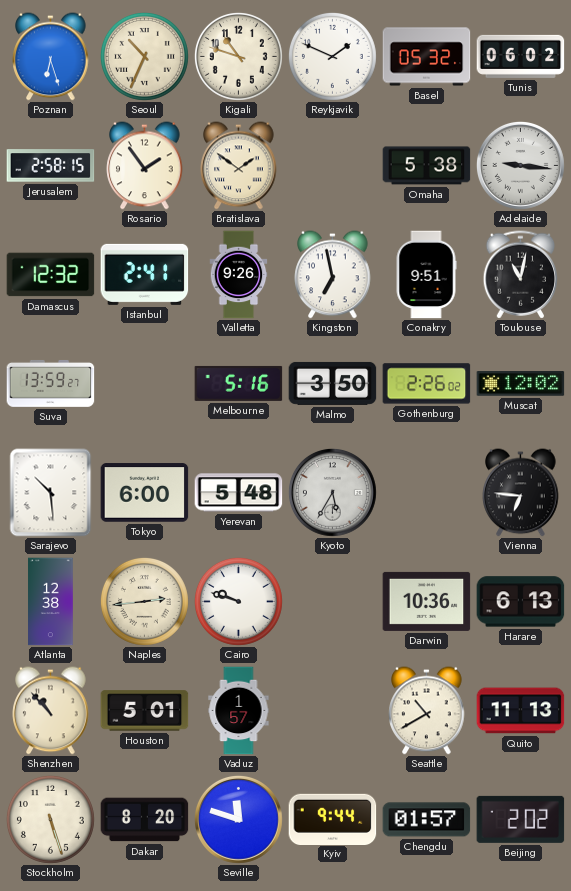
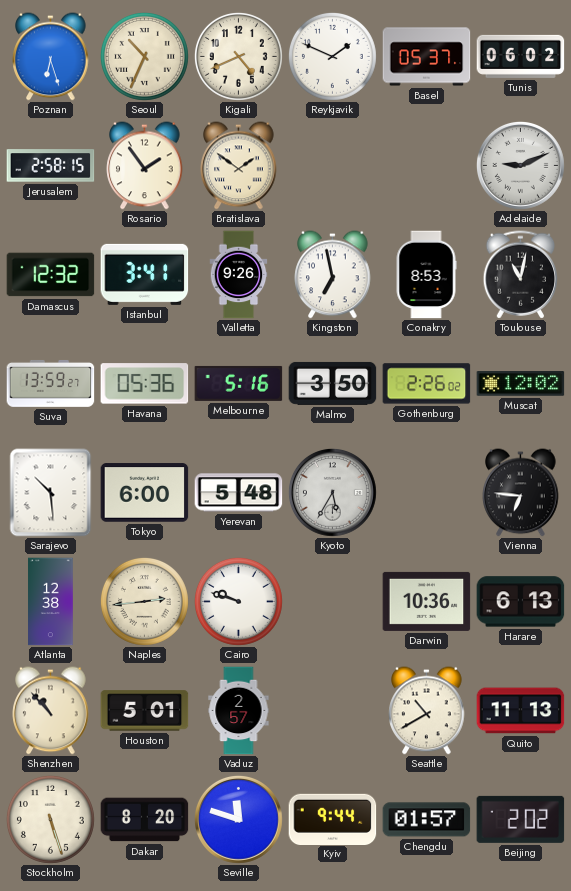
Kigali: 10:48 -> 4:41 (238, 56)
Basel: 05:32 -> 05:37 (427, 57)
Omaha: 5:38 -> none (427, 166)
Adelaide: 9:16 -> 9:11 (520, 165)
Istanbul: 2:41 -> 3:41 (145, 274)
Conakry: 9:51 -> 8:53 (426, 275)
Havana: none -> 05:36 (145, 384)
Vaduz: 1:57 -> 2:57 (239, 711)
